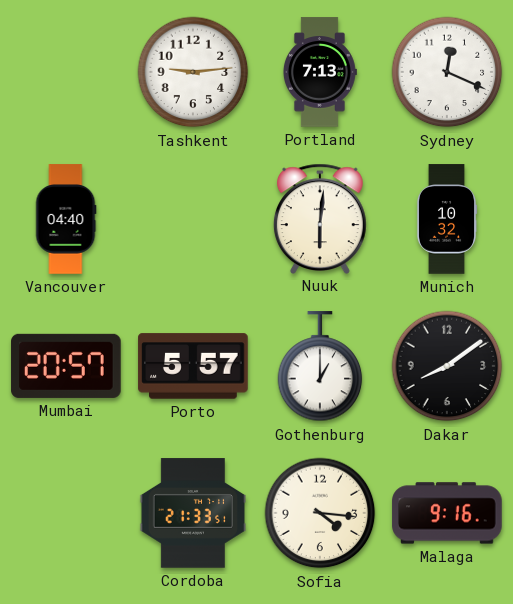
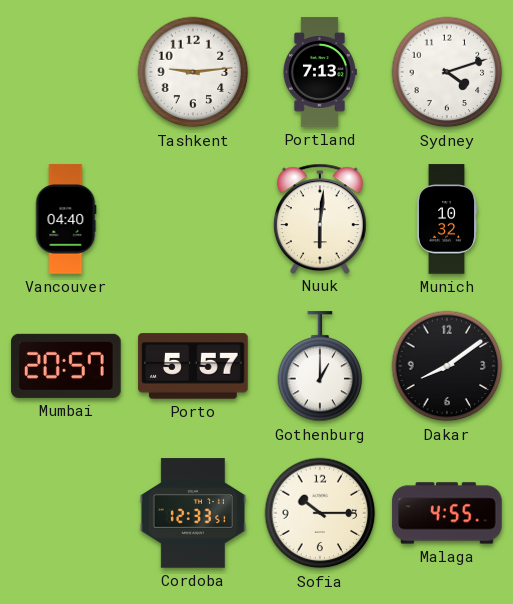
Sydney: 12:19 -> 4:12 (447, 72)
Cordoba: 21:33 -> 12:33 (192, 513)
Sofia: 4:16 -> 10:15 (320, 513)
Malaga: 9:16 -> 4:55 (447, 513)
